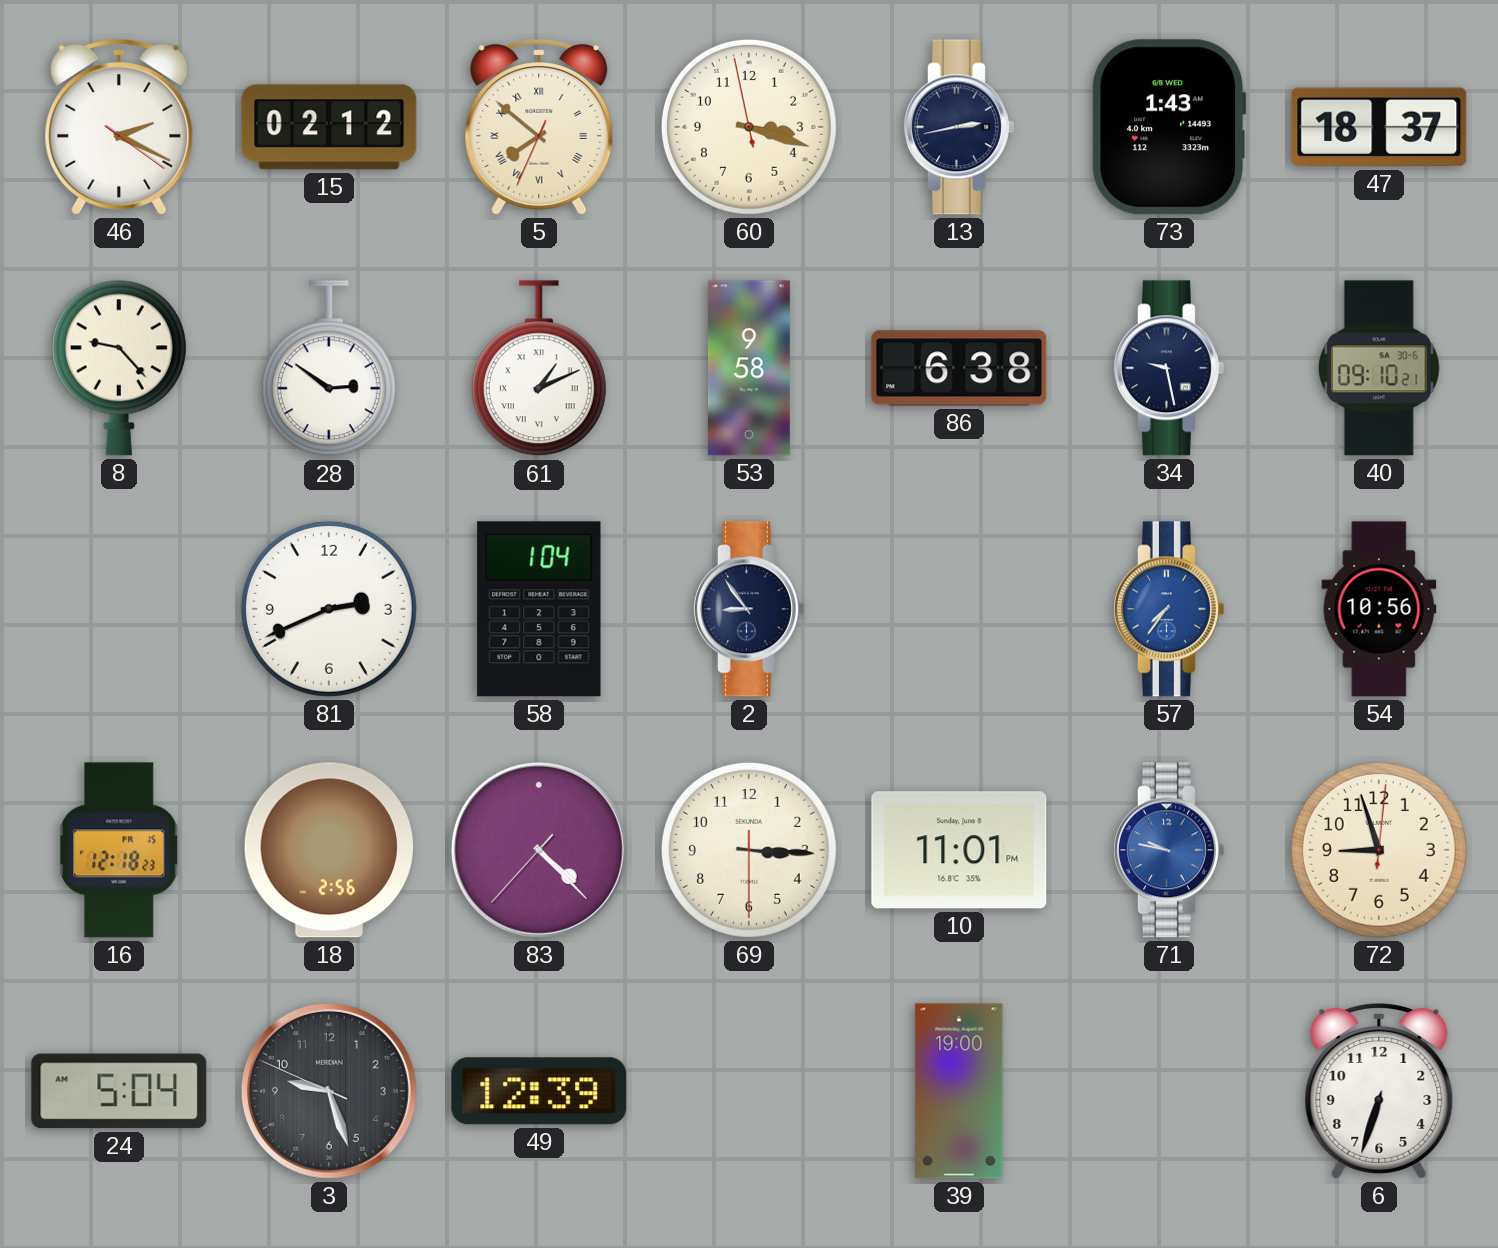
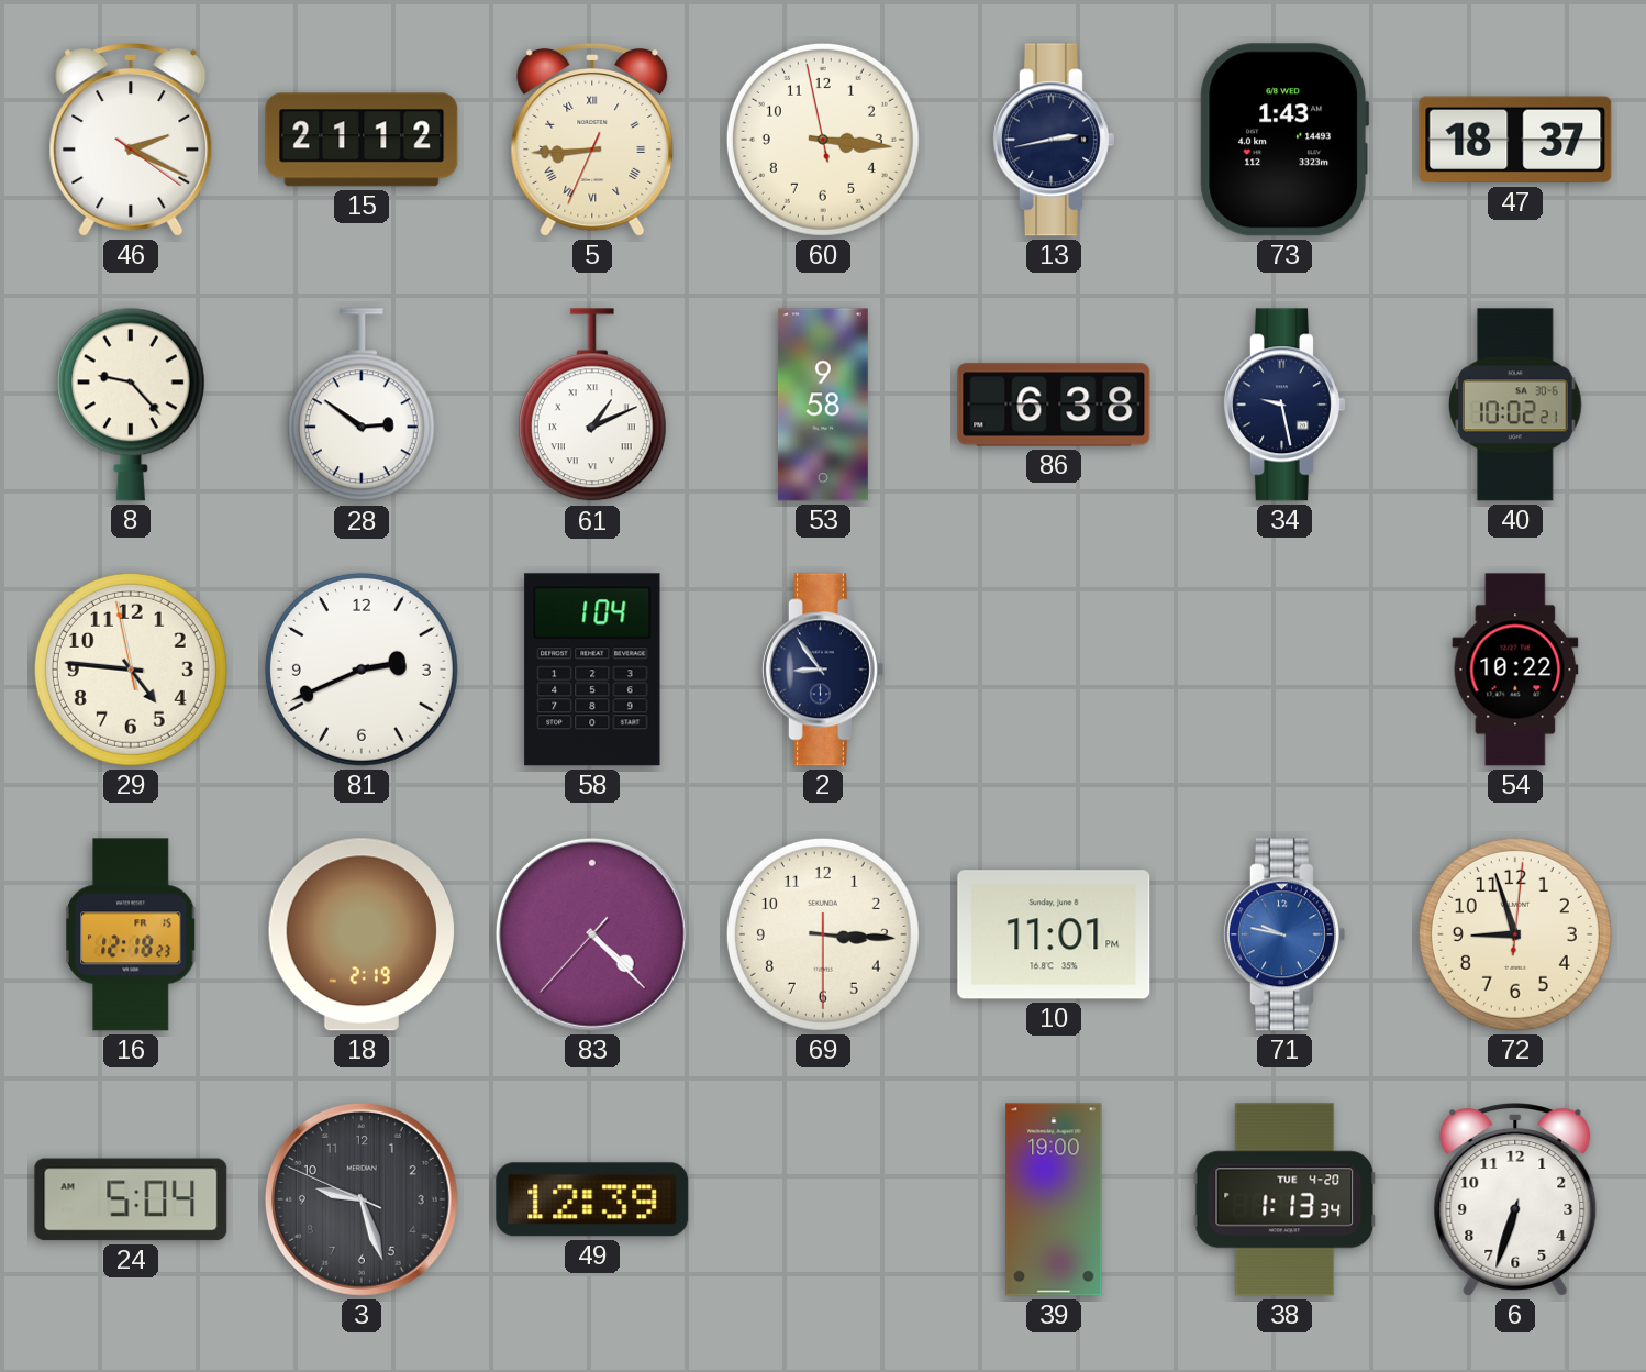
15: 02:12 -> 21:12 (362, 140)
5: 7:51 -> 8:44 (592, 141)
60: 3:17 -> 3:15 (823, 140)
40: 09:10 -> 10:02 (1516, 405)
29: none -> 4:45 (131, 670)
57: 7:36 -> none (1168, 609)
54: 10:56 -> 10:22 (1515, 670)
18: 2:56 -> 2:19 (362, 934)
38: none -> 1:13 (1284, 1199)
